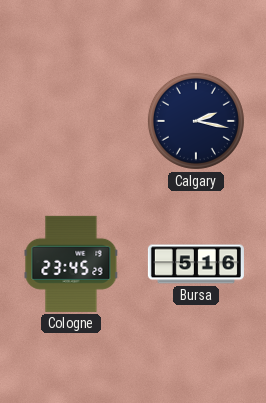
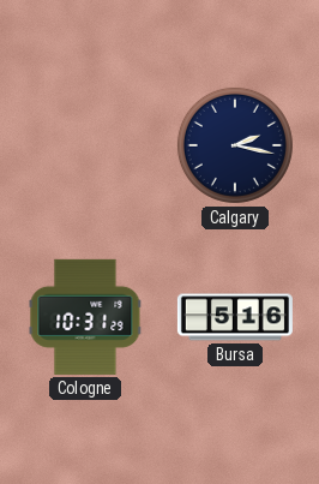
Cologne: 23:45 -> 10:31 (85, 317)
